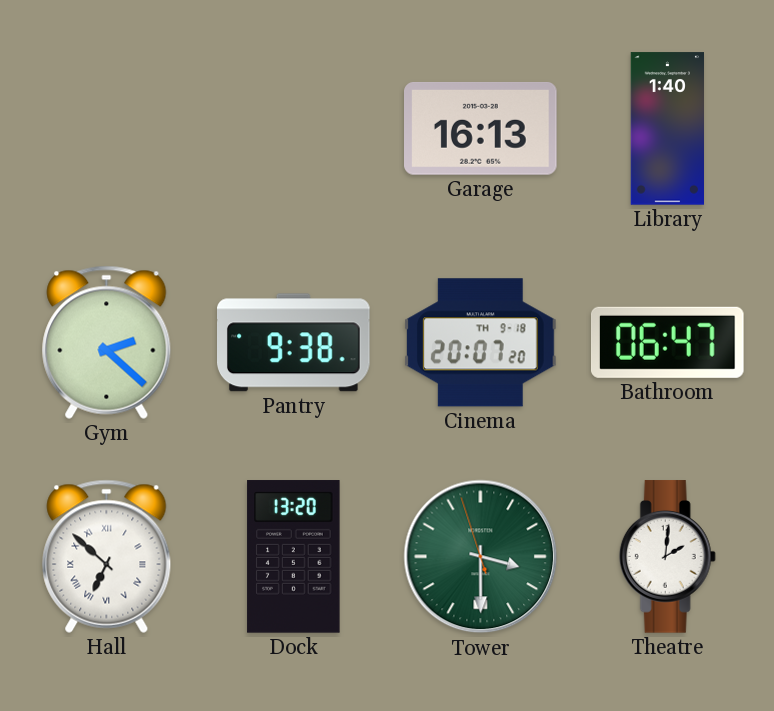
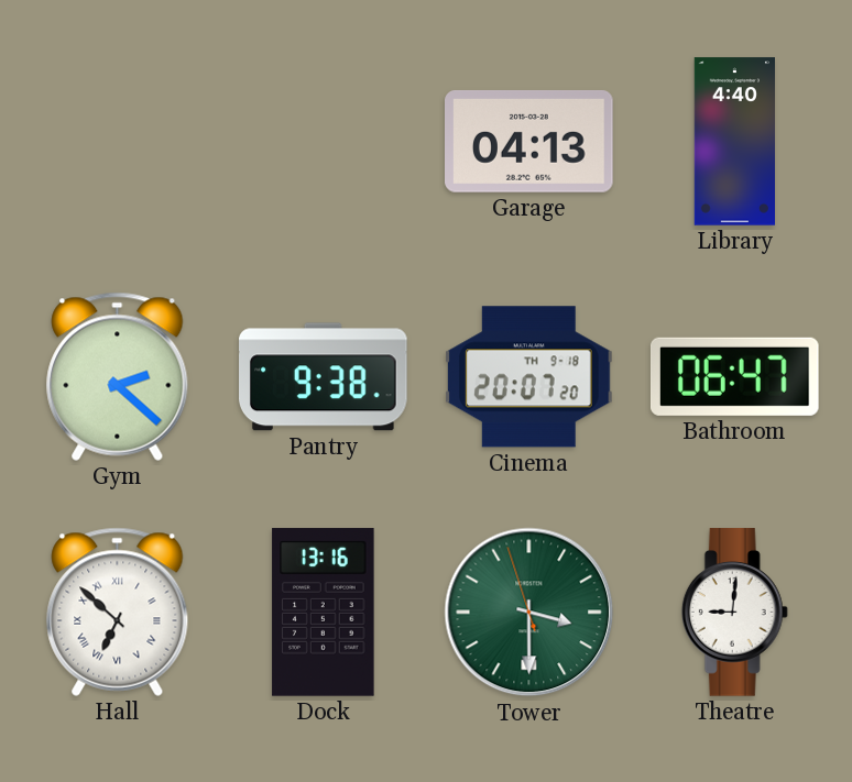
Garage: 16:13 -> 04:13 (529, 141)
Library: 1:40 -> 4:40 (734, 142)
Dock: 13:20 -> 13:16 (324, 613)
Theatre: 2:01 -> 9:01 (734, 613)
